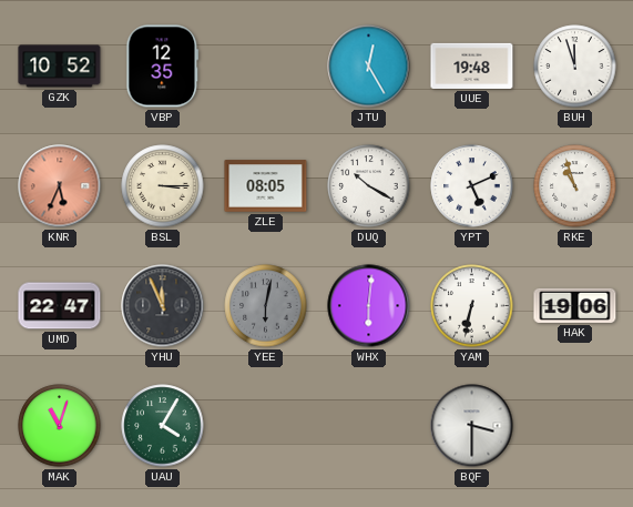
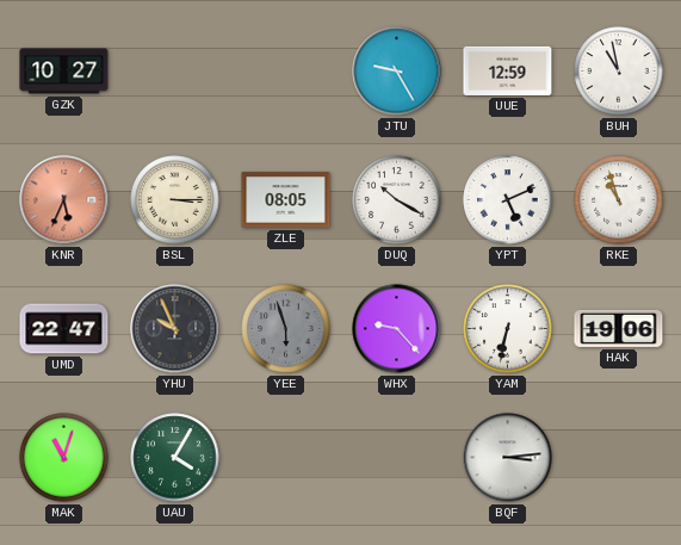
GZK: 10:52 -> 10:27 (64, 72)
VBP: 12:35 -> none (163, 67)
JTU: 12:25 -> 9:25 (397, 72)
UUE: 19:48 -> 12:59 (508, 70)
BUH: 11:57 -> 10:58 (619, 72)
YHU: 11:56 -> 9:56 (175, 329)
YEE: 6:02 -> 5:57 (286, 329)
WHX: 6:01 -> 9:23 (397, 329)
BQF: 3:30 -> 3:14 (508, 458)
